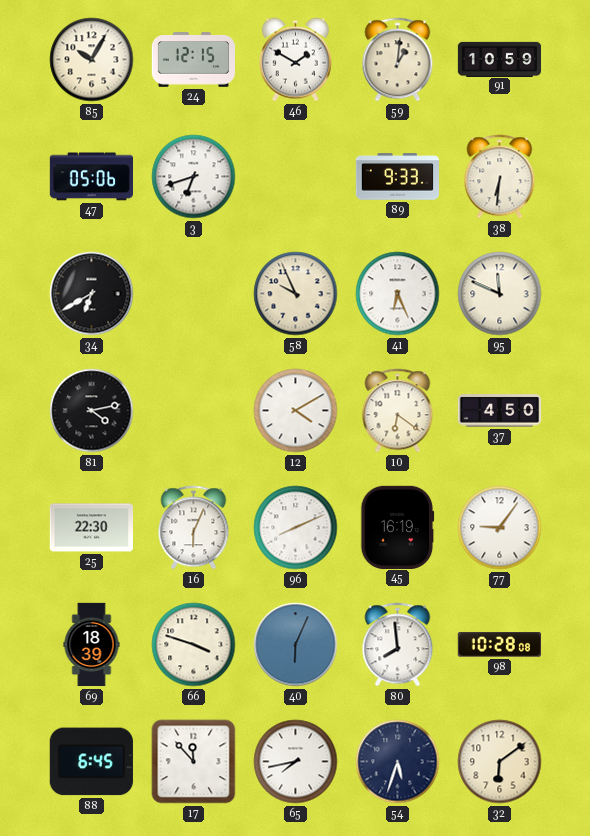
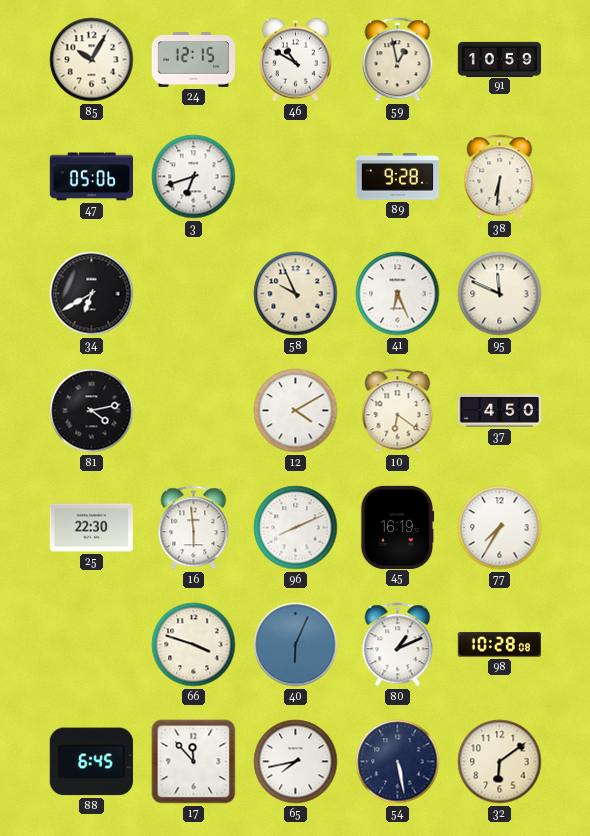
46: 1:50 -> 10:50 (295, 60)
59: 1:01 -> 12:58 (398, 60)
89: 9:33 -> 9:28 (397, 177)
16: 6:04 -> 5:59 (194, 528)
77: 9:06 -> 7:35 (500, 528)
69: 18:39 -> none (92, 645)
80: 7:59 -> 1:11 (398, 645)
54: 5:33 -> 5:28 (398, 762)
